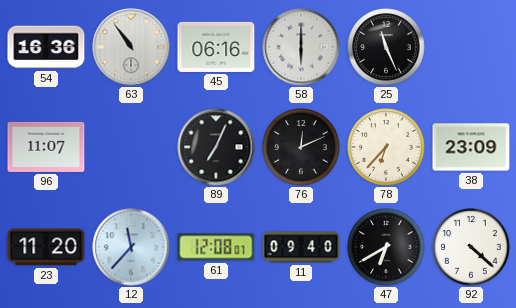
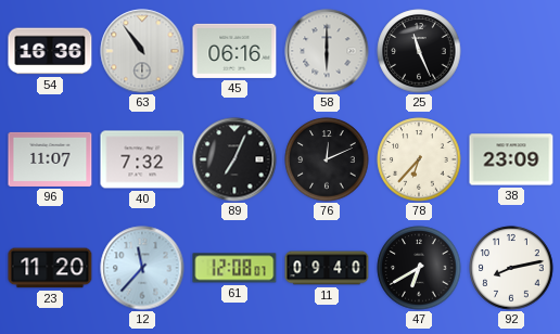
40: none -> 7:32 (142, 159)
92: 4:22 -> 8:13 (511, 268)
